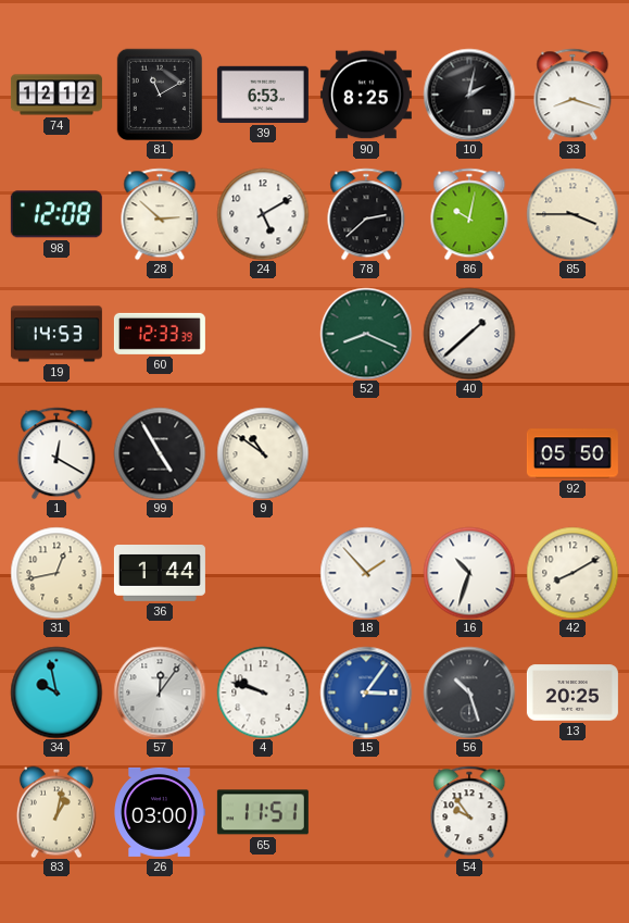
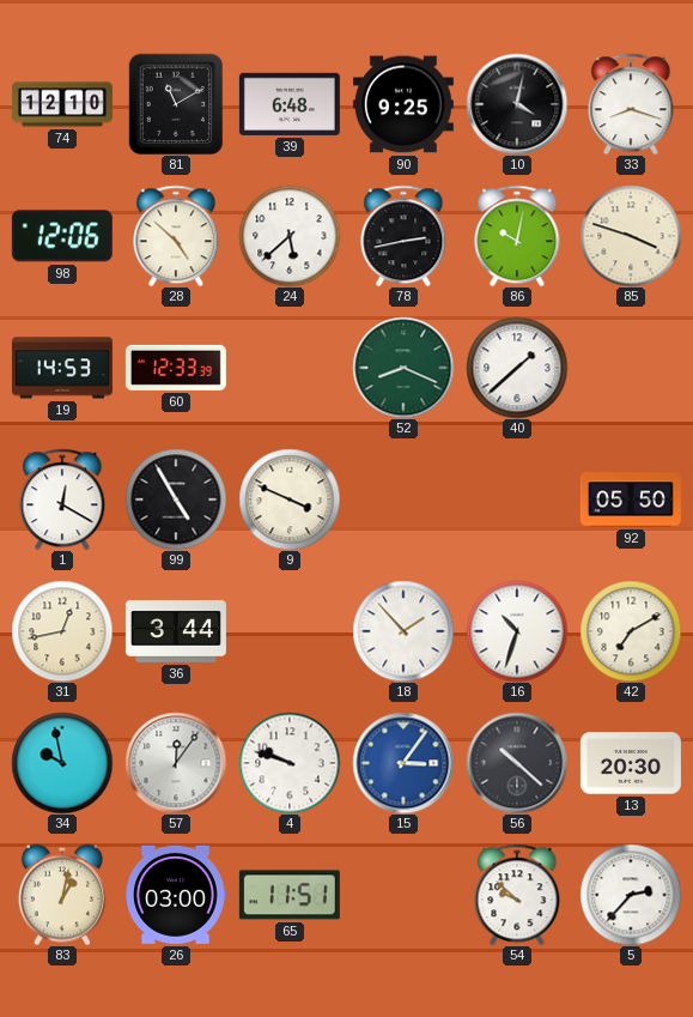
74: 12:12 -> 12:10 (62, 104)
39: 6:53 -> 6:48 (290, 104)
90: 8:25 -> 9:25 (403, 104)
10: 2:02 -> 4:02 (517, 104)
98: 12:08 -> 12:06 (62, 236)
28: 2:52 -> 4:52 (176, 236)
24: 5:10 -> 5:38 (290, 236)
78: 2:38 -> 2:43 (403, 236)
85: 3:45 -> 3:48 (631, 236)
9: 10:51 -> 3:49 (290, 500)
36: 1:44 -> 3:44 (176, 632)
42: 8:10 -> 7:10 (631, 631)
56: 10:27 -> 10:22 (517, 763)
13: 20:25 -> 20:30 (631, 763)
54: 9:54 -> 9:52 (517, 895)
5: none -> 2:37 (631, 895)
